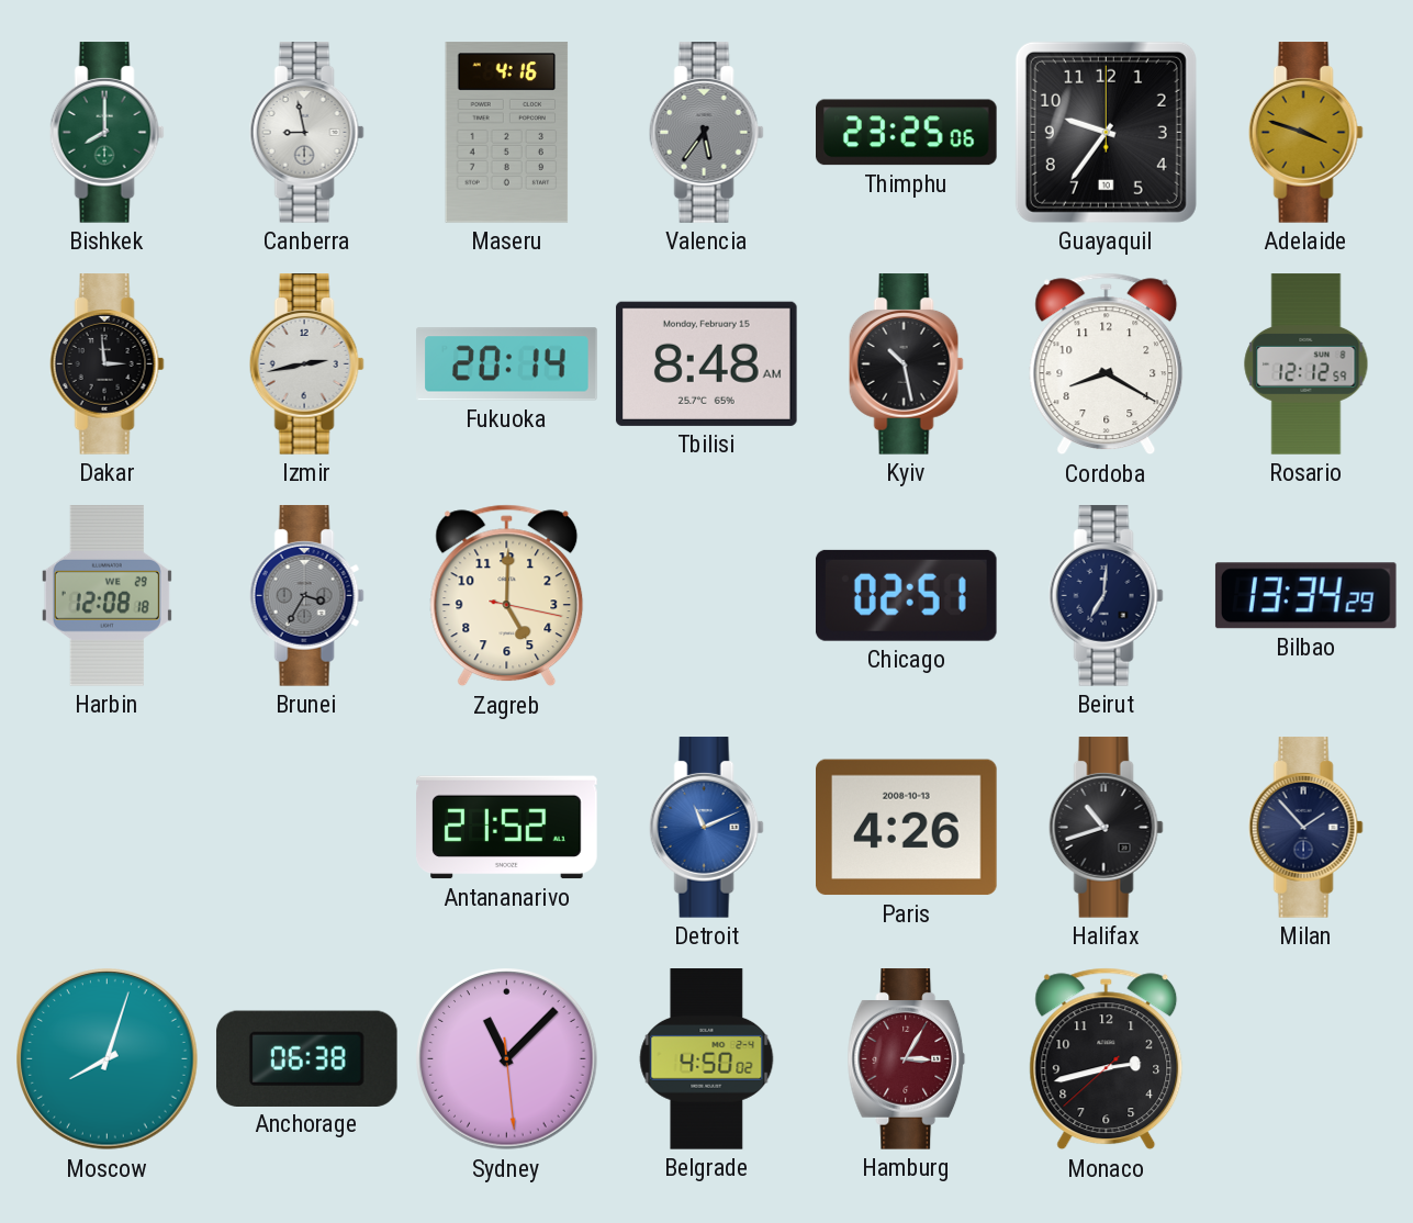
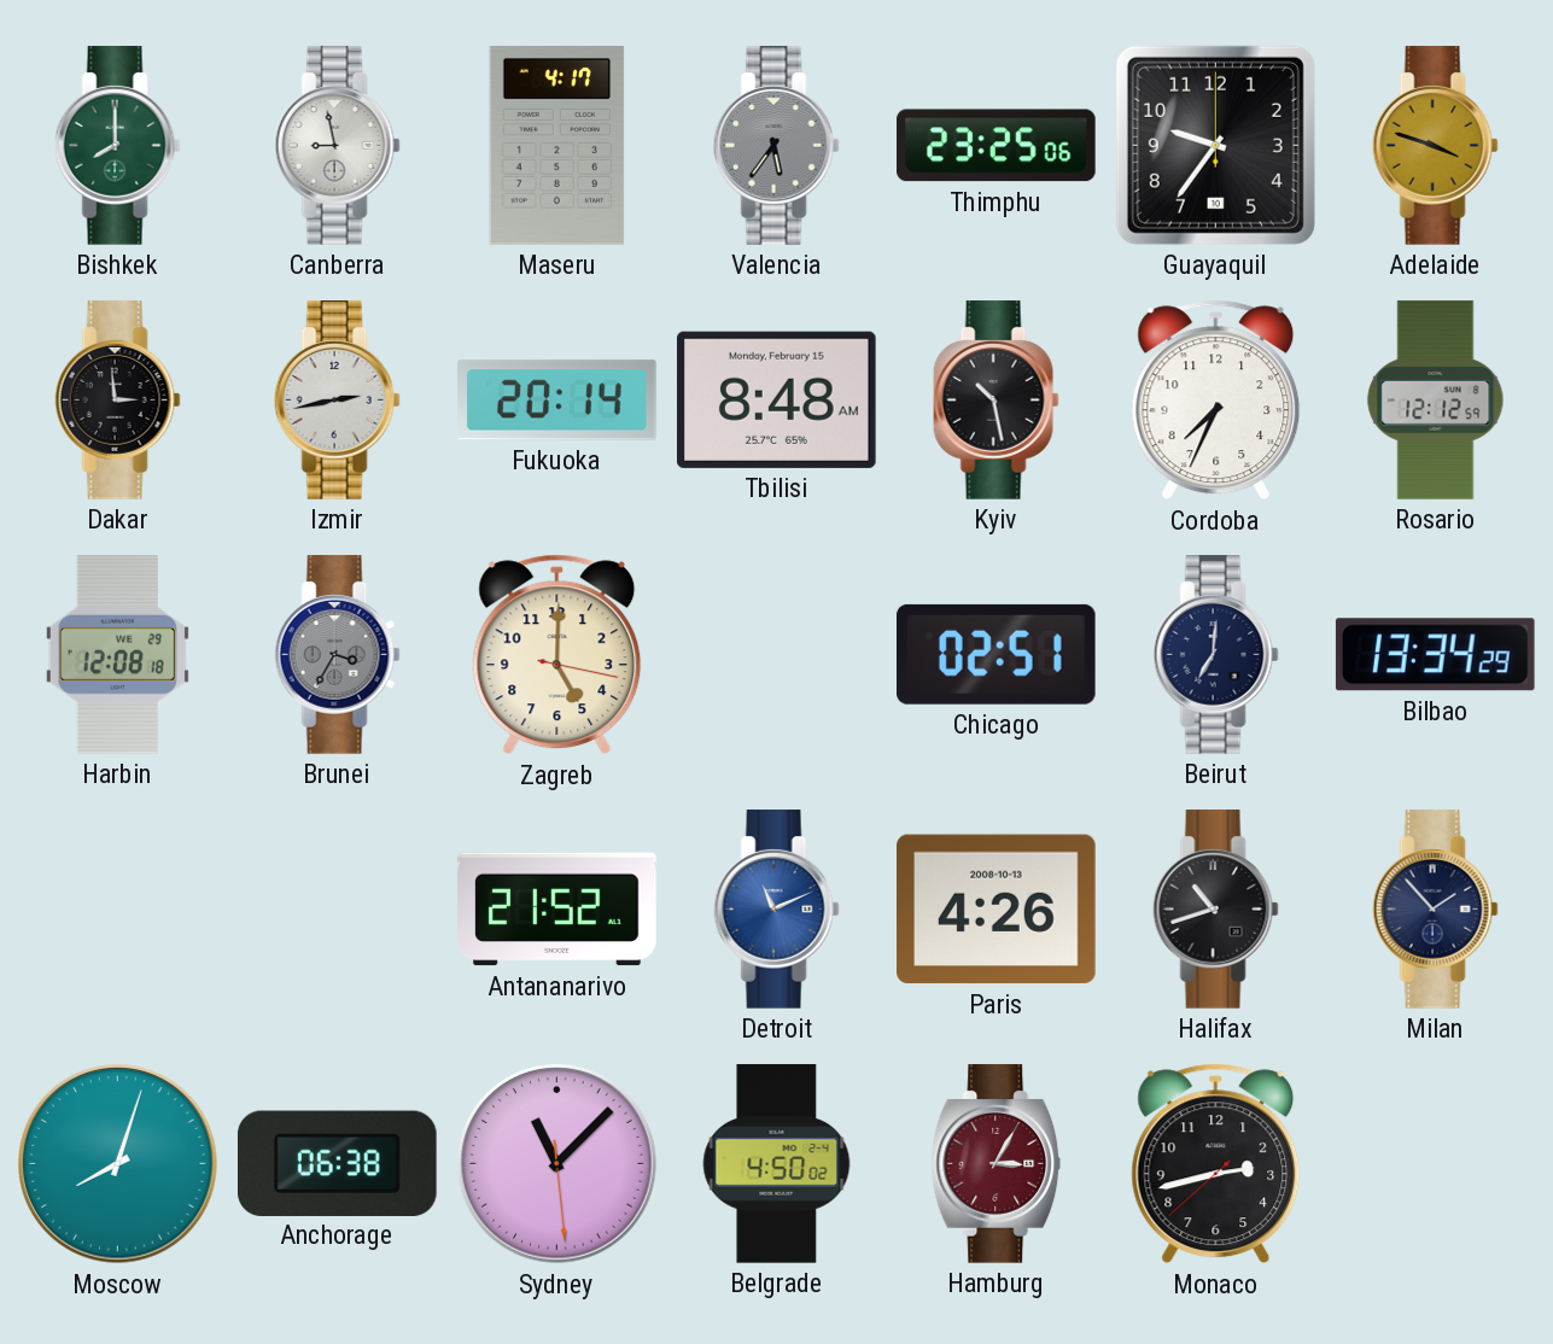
Maseru: 4:16 -> 4:17 (557, 146)
Cordoba: 8:20 -> 7:34 (1216, 401)
